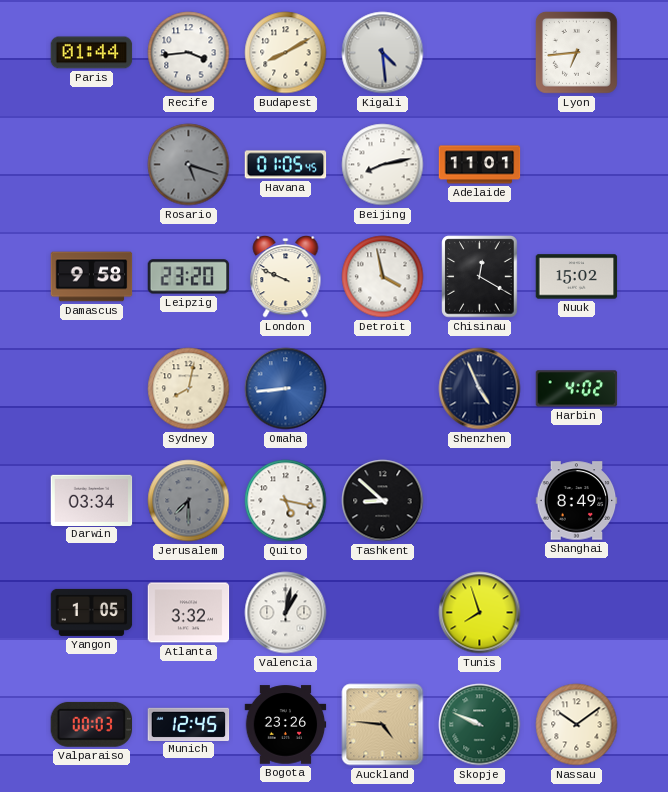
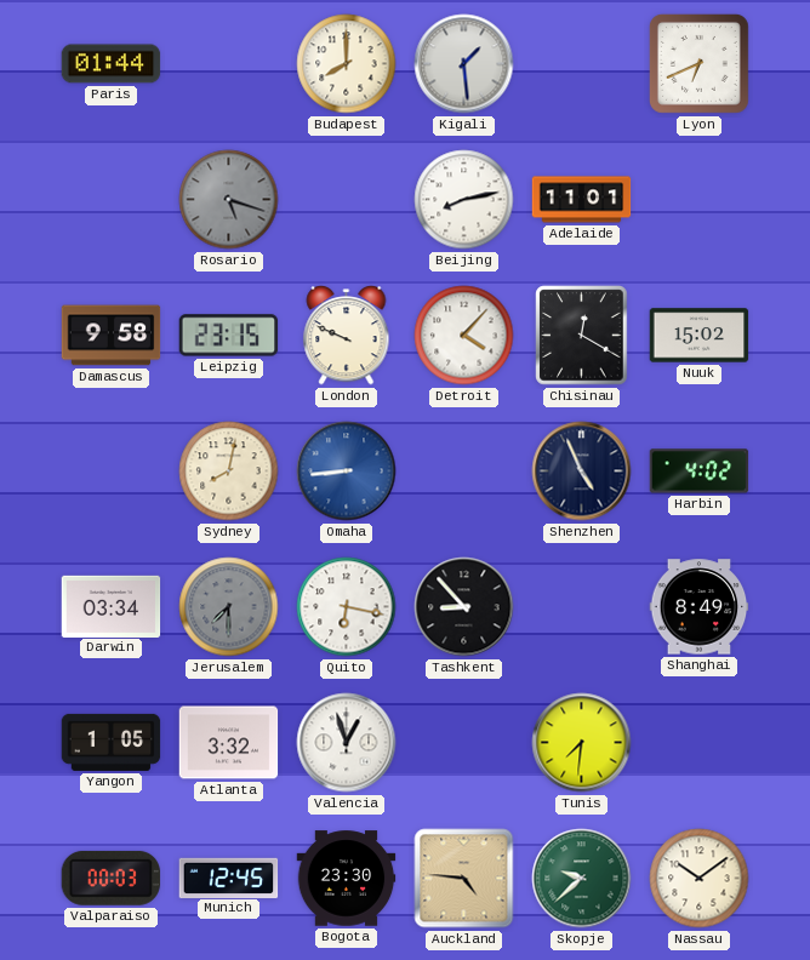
Recife: 3:44 -> none (189, 53)
Budapest: 8:10 -> 8:00 (347, 64)
Kigali: 4:29 -> 1:29 (464, 64)
Lyon: 6:44 -> 6:41 (700, 64)
Havana: 01:05 -> none (286, 165)
Leipzig: 23:20 -> 23:15 (229, 336)
Detroit: 3:58 -> 4:07 (464, 336)
Quito: 5:17 -> 6:17 (347, 607)
Tashkent: 8:52 -> 8:53 (464, 607)
Valencia: 1:02 -> 12:57 (347, 743)
Tunis: 7:57 -> 7:31 (582, 743)
Bogota: 23:26 -> 23:30 (347, 879)
Skopje: 9:49 -> 9:38 (582, 879)
